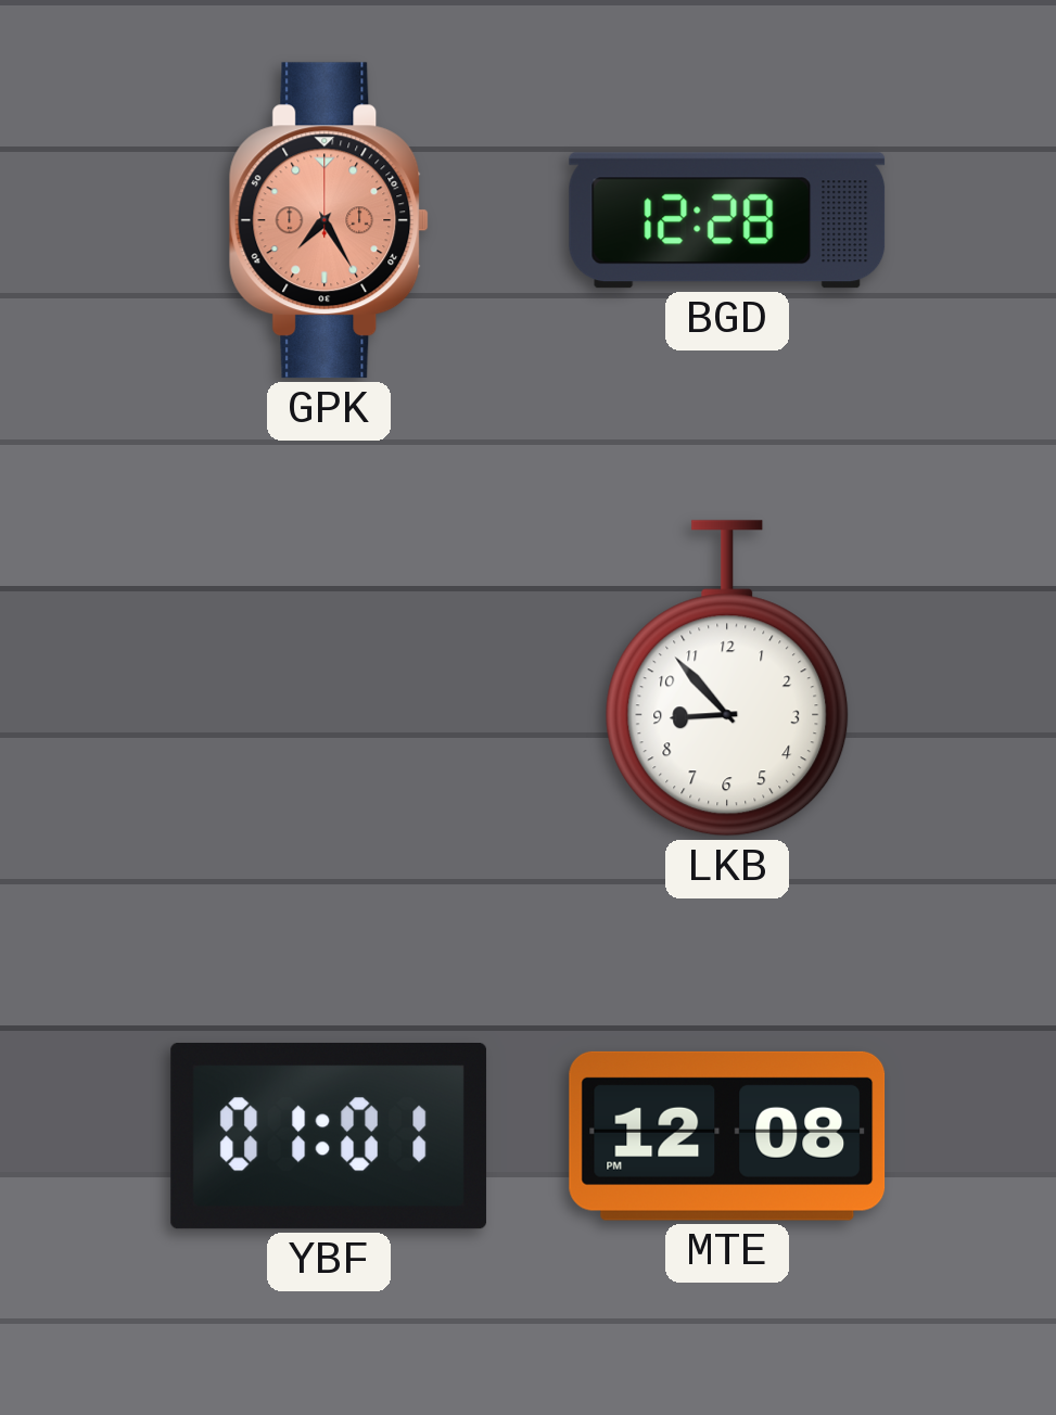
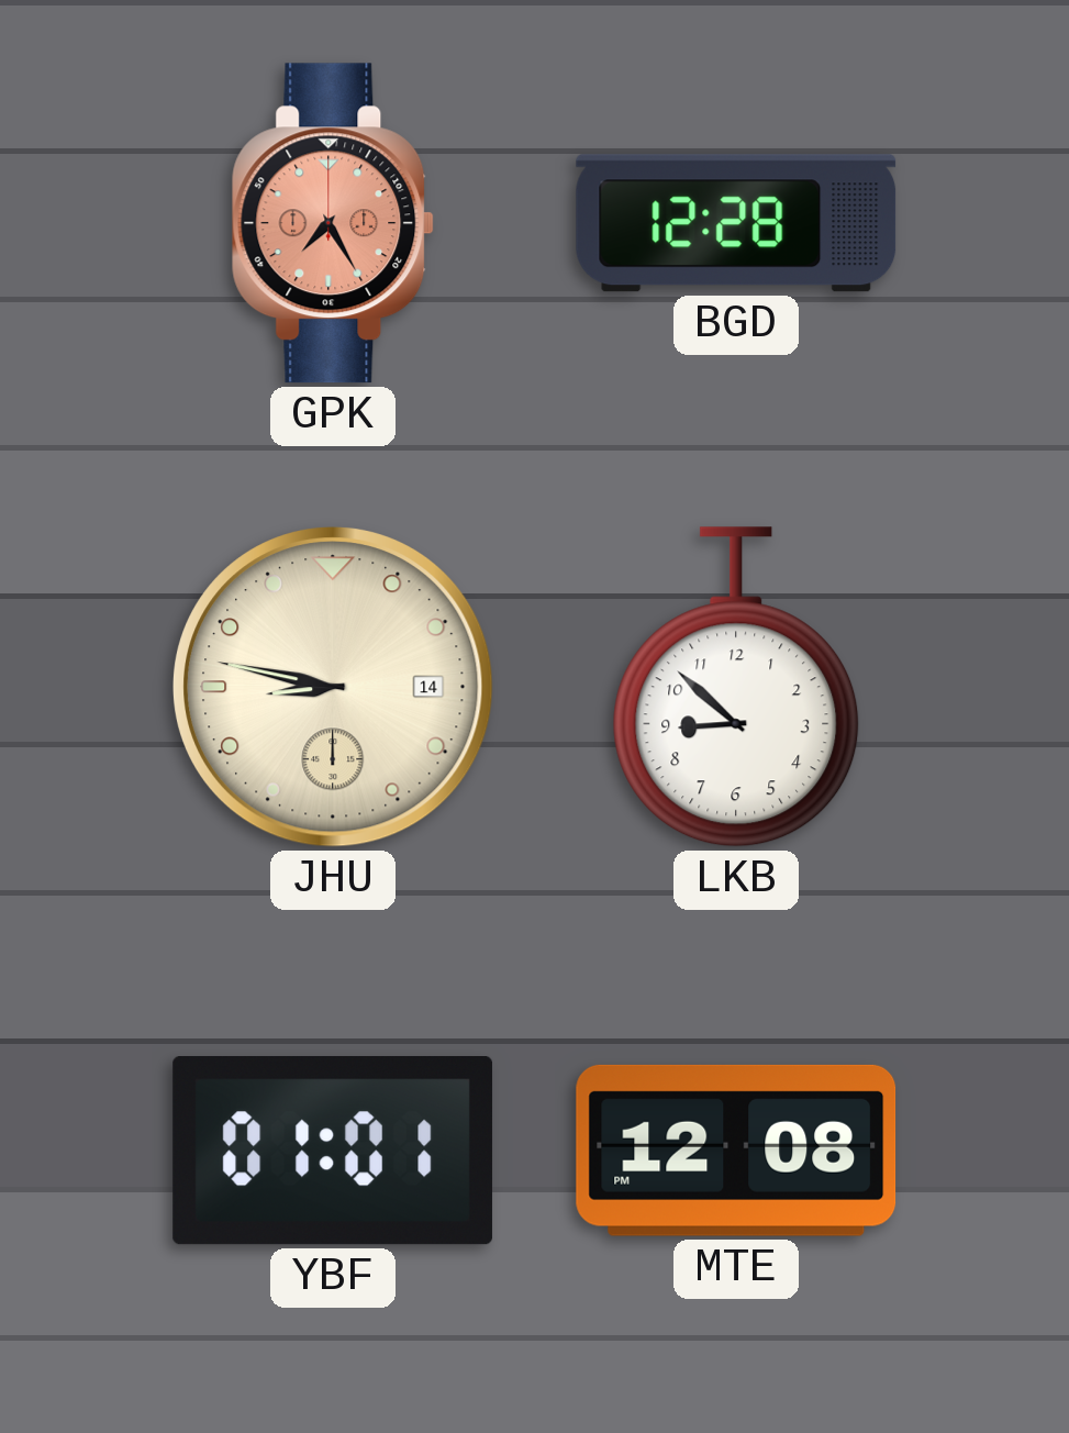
JHU: none -> 8:47 (334, 688)
LKB: 8:53 -> 8:52 (736, 687)
